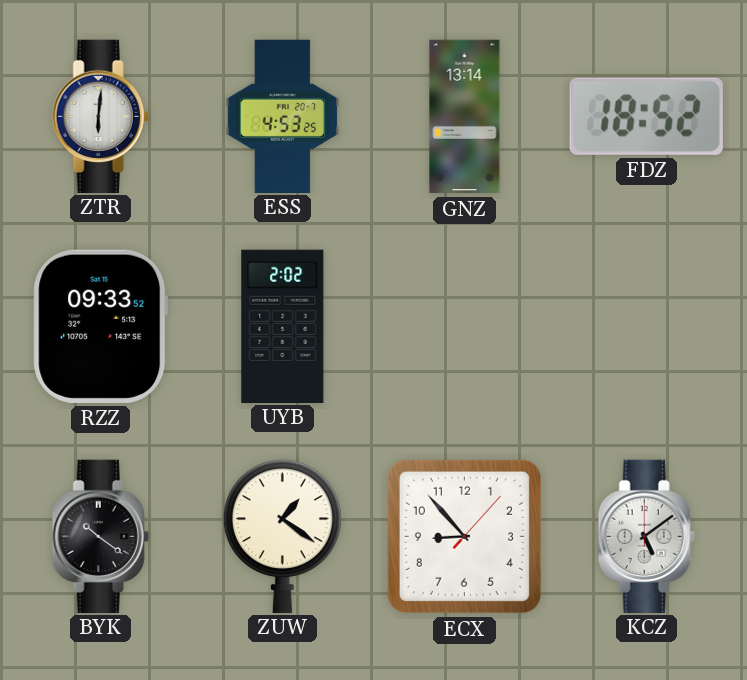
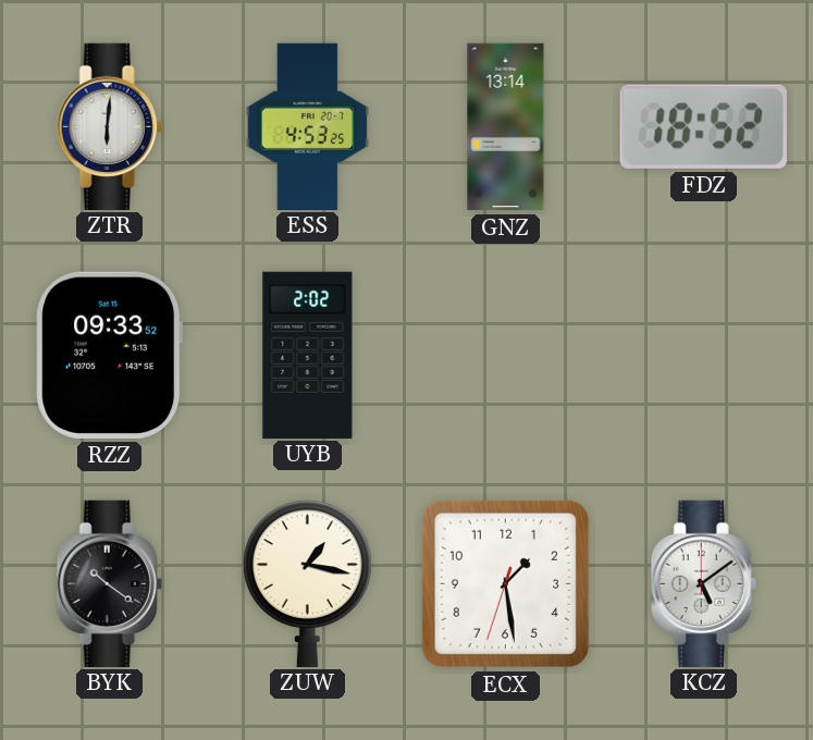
ZUW: 1:21 -> 1:17 (307, 583)
ECX: 8:53 -> 1:28 (505, 583)
